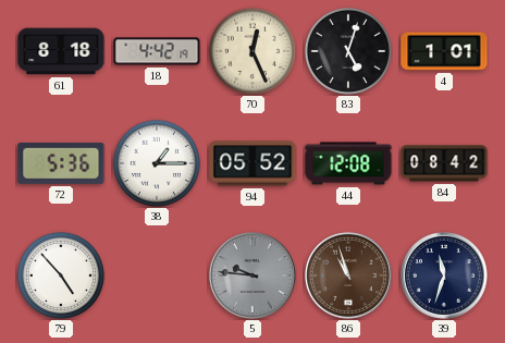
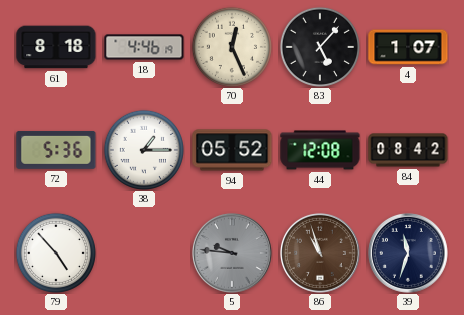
18: 4:42 -> 4:46 (144, 47)
83: 5:03 -> 5:07 (320, 47)
4: 1:01 -> 1:07 (408, 47)
